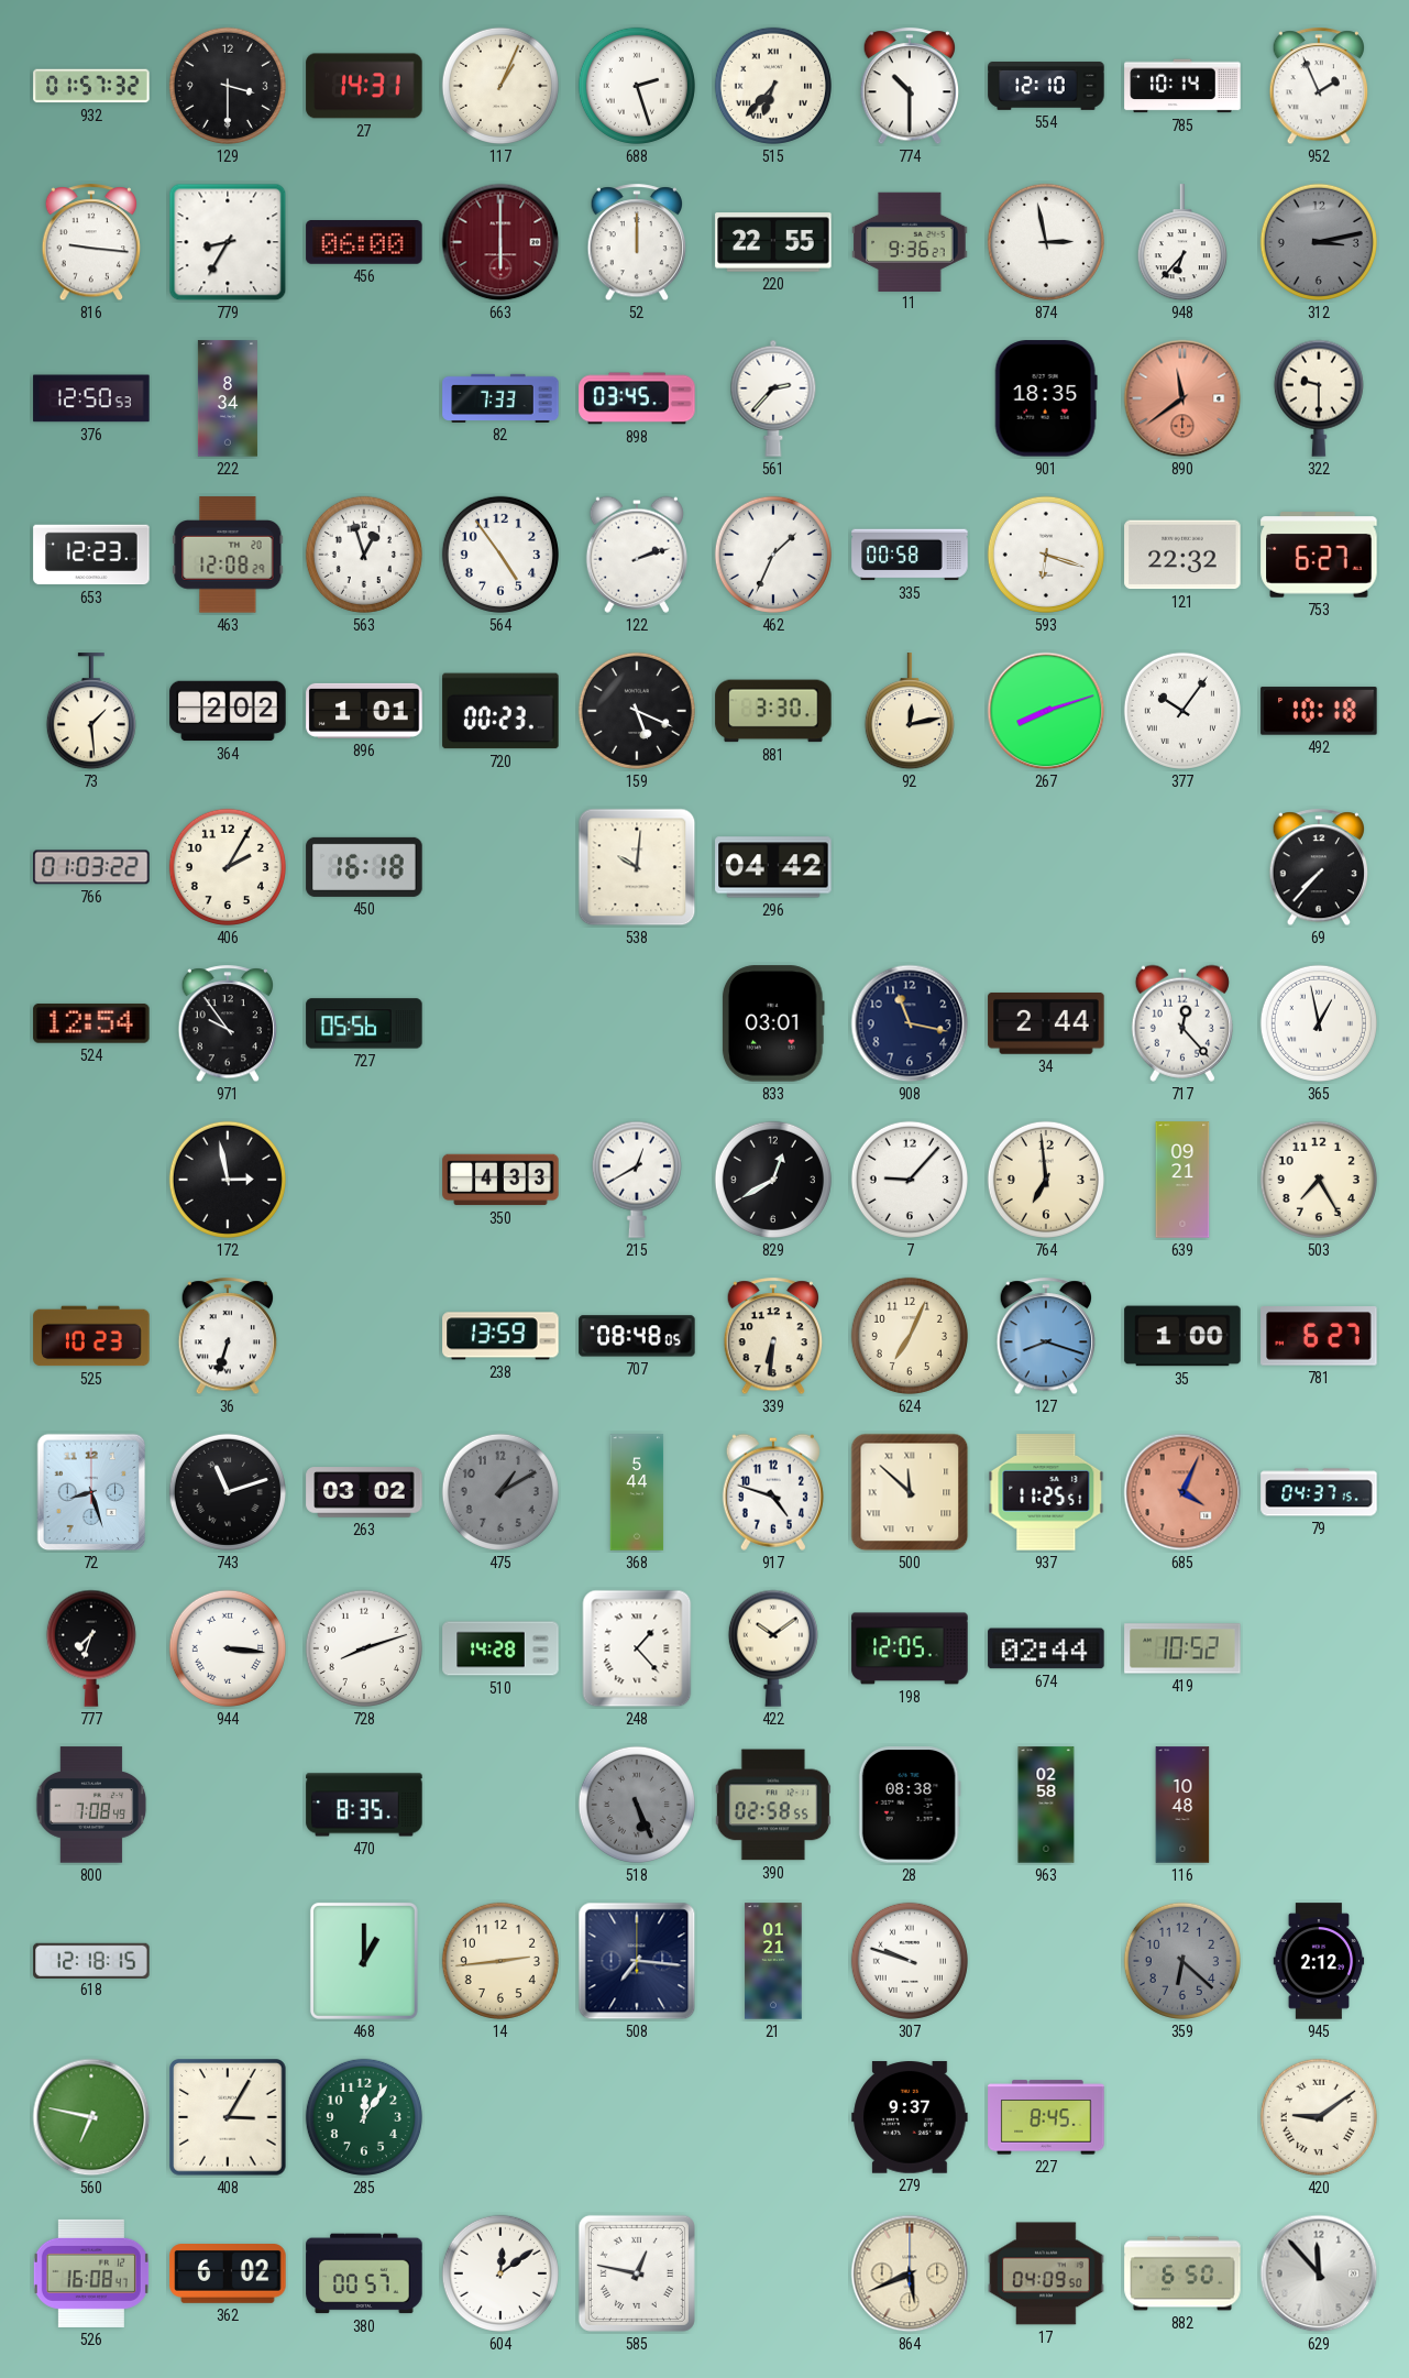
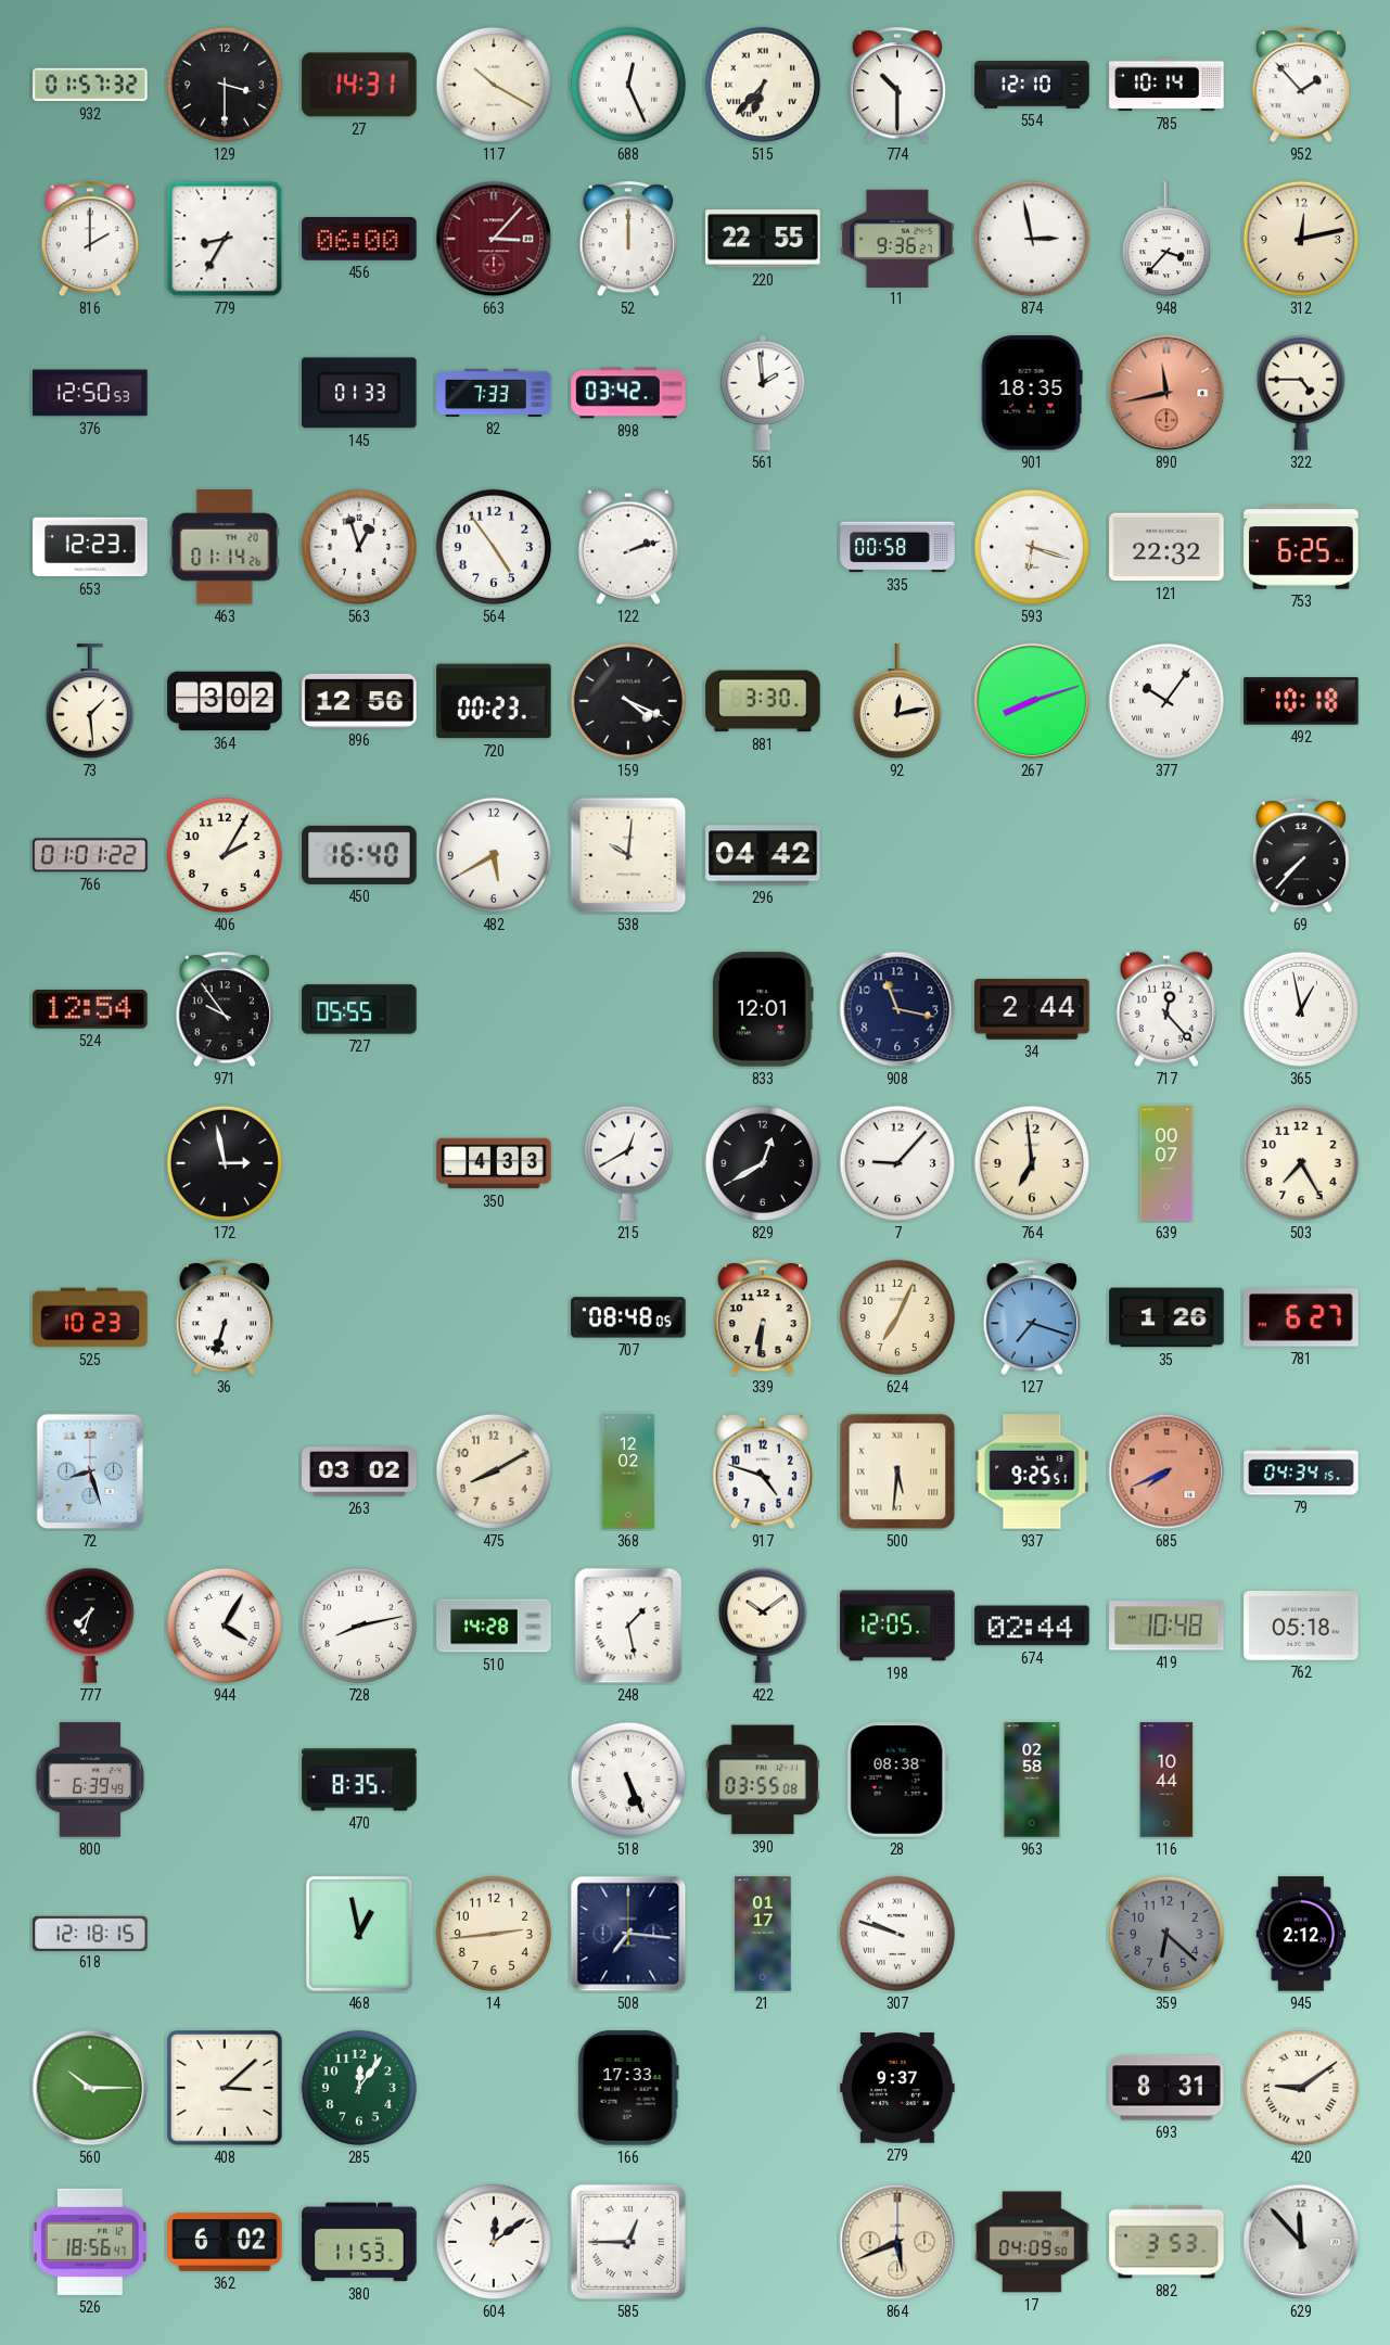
117: 1:04 -> 10:20 (494, 85)
688: 2:27 -> 12:26 (628, 85)
952: 1:56 -> 1:53 (1301, 86)
816: 9:16 -> 2:00 (90, 240)
663: 6:00 -> 3:07 (494, 239)
948: 6:37 -> 3:37 (1166, 240)
312: 3:13 -> 12:13 (1301, 239)
312 dial: grey -> cream (1301, 239)
222: 8:34 -> none (228, 398)
145: none -> 01:33 (359, 393)
898: 03:45 -> 03:42 (628, 393)
561: 2:37 -> 1:59 (763, 393)
890: 11:39 -> 11:43 (1166, 393)
322: 9:30 -> 4:45 (1301, 393)
463: 12:08 -> 01:14 (225, 547)
462: 1:34 -> none (773, 555)
753: 6:27 -> 6:25 (1301, 547)
364: 2:02 -> 3:02 (225, 701)
896: 1:01 -> 12:56 (359, 701)
159: 5:19 -> 4:19 (628, 701)
766: 01:03 -> 01:01 (90, 855)
450: 16:18 -> 16:40 (359, 855)
482: none -> 5:40 (494, 855)
727: 05:56 -> 05:55 (359, 1009)
833: 03:01 -> 12:01 (763, 1009)
639: 09:21 -> 00:07 (1166, 1163)
238: 13:59 -> none (500, 1336)
127: 8:18 -> 7:18 (1032, 1318)
35: 1:00 -> 1:26 (1166, 1317)
743: 11:12 -> none (228, 1492)
475: 1:10 -> 8:10 (494, 1471)
475 dial: grey -> cream (494, 1471)
368: 5:44 -> 12:02 (628, 1471)
500: 11:52 -> 5:31 (897, 1471)
937: 11:25 -> 9:25 (1032, 1471)
685: 4:04 -> 7:41 (1166, 1471)
79: 04:37 -> 04:34 (1301, 1471)
944: 3:16 -> 4:05 (225, 1626)
728: 8:12 -> 8:13 (359, 1626)
248: 1:23 -> 1:28 (628, 1626)
419: 10:52 -> 10:48 (1166, 1626)
762: none -> 05:18 (1301, 1627)
800: 7:08 -> 6:39 (90, 1780)
518 dial: grey -> white (628, 1780)
390: 02:58 -> 03:55 (763, 1780)
116: 10:48 -> 10:44 (1166, 1780)
468: 1:00 -> 12:58 (359, 1934)
21: 01:21 -> 01:17 (763, 1934)
560: 6:47 -> 10:15 (90, 2088)
408: 3:05 -> 3:08 (225, 2088)
166: none -> 17:33 (628, 2088)
227: 8:45 -> none (1046, 2117)
693: none -> 8:31 (1166, 2088)
526: 16:08 -> 18:56 (90, 2242)
380: 00:57 -> 11:53 (359, 2242)
585: 12:47 -> 12:45 (628, 2242)
882: 6:50 -> 3:53 (1166, 2242)
